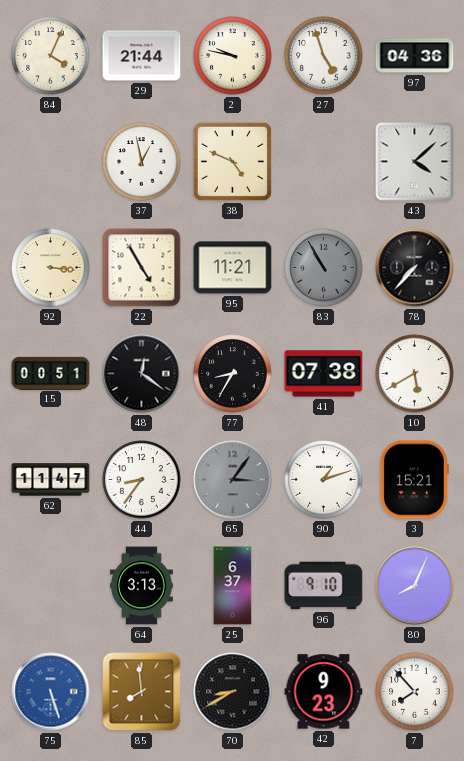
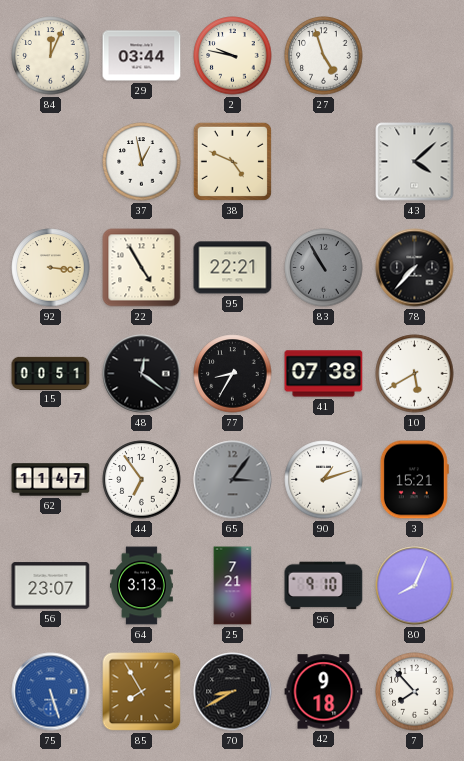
84: 4:04 -> 12:04 (51, 56)
29: 21:44 -> 03:44 (142, 56)
97: 04:36 -> none (415, 56)
95: 11:21 -> 22:21 (233, 268)
44: 8:36 -> 6:54 (142, 480)
56: none -> 23:07 (51, 586)
25: 6:37 -> 7:21 (233, 586)
85: 7:59 -> 7:55 (142, 692)
42: 9:23 -> 9:18 (324, 692)
